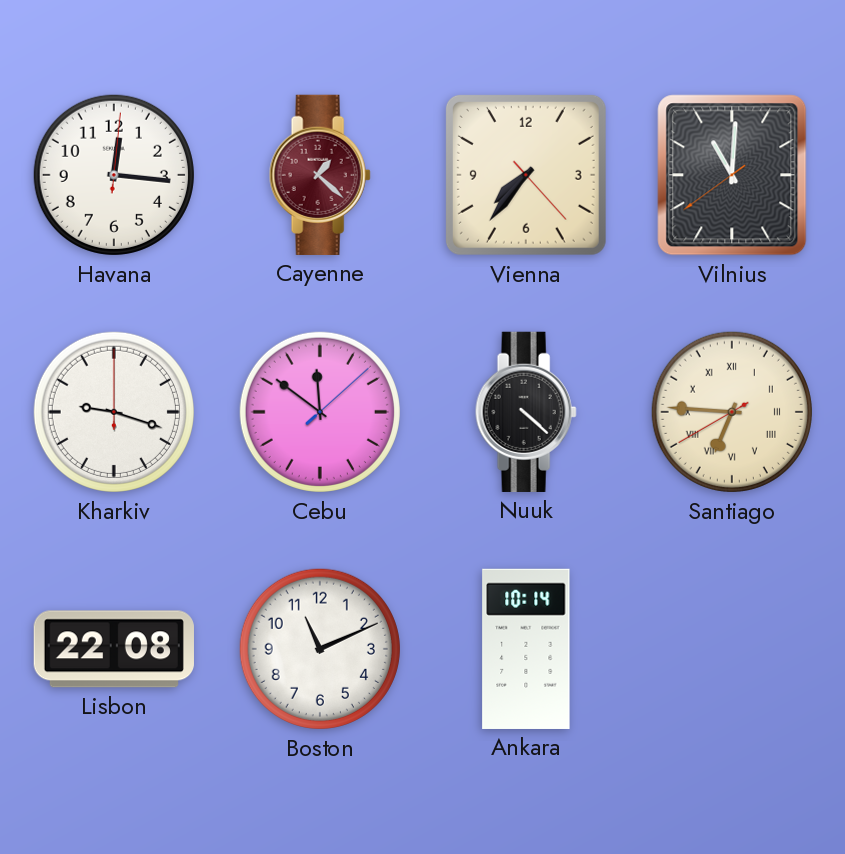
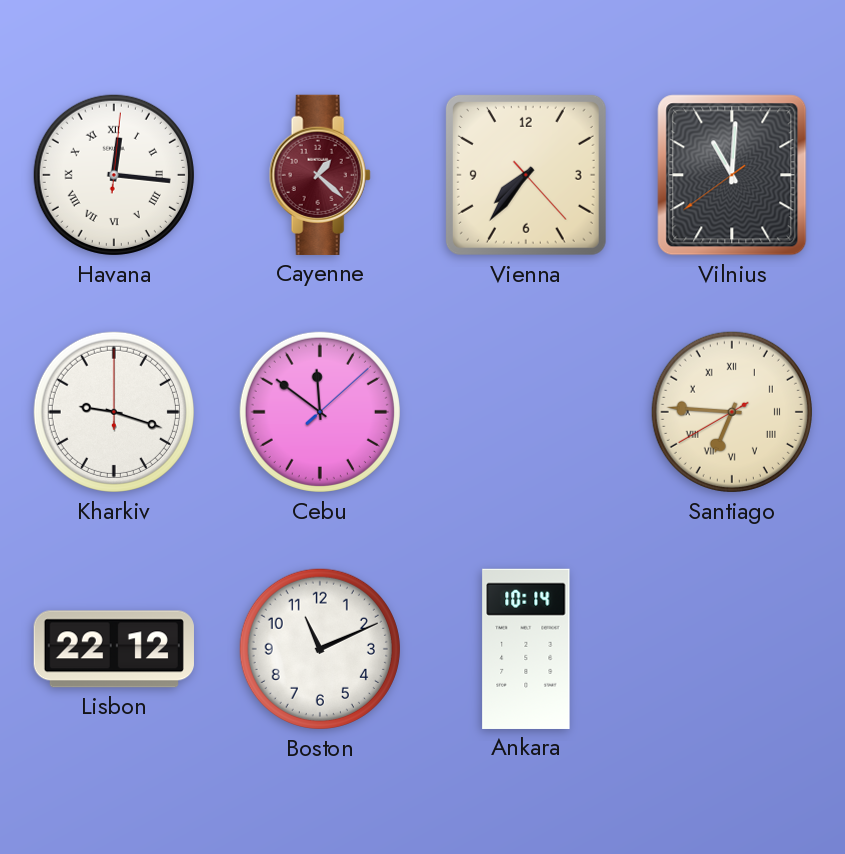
Havana numerals: Arabic -> Roman (114, 175)
Nuuk: 4:22 -> none (526, 412)
Lisbon: 22:08 -> 22:12 (114, 649)
